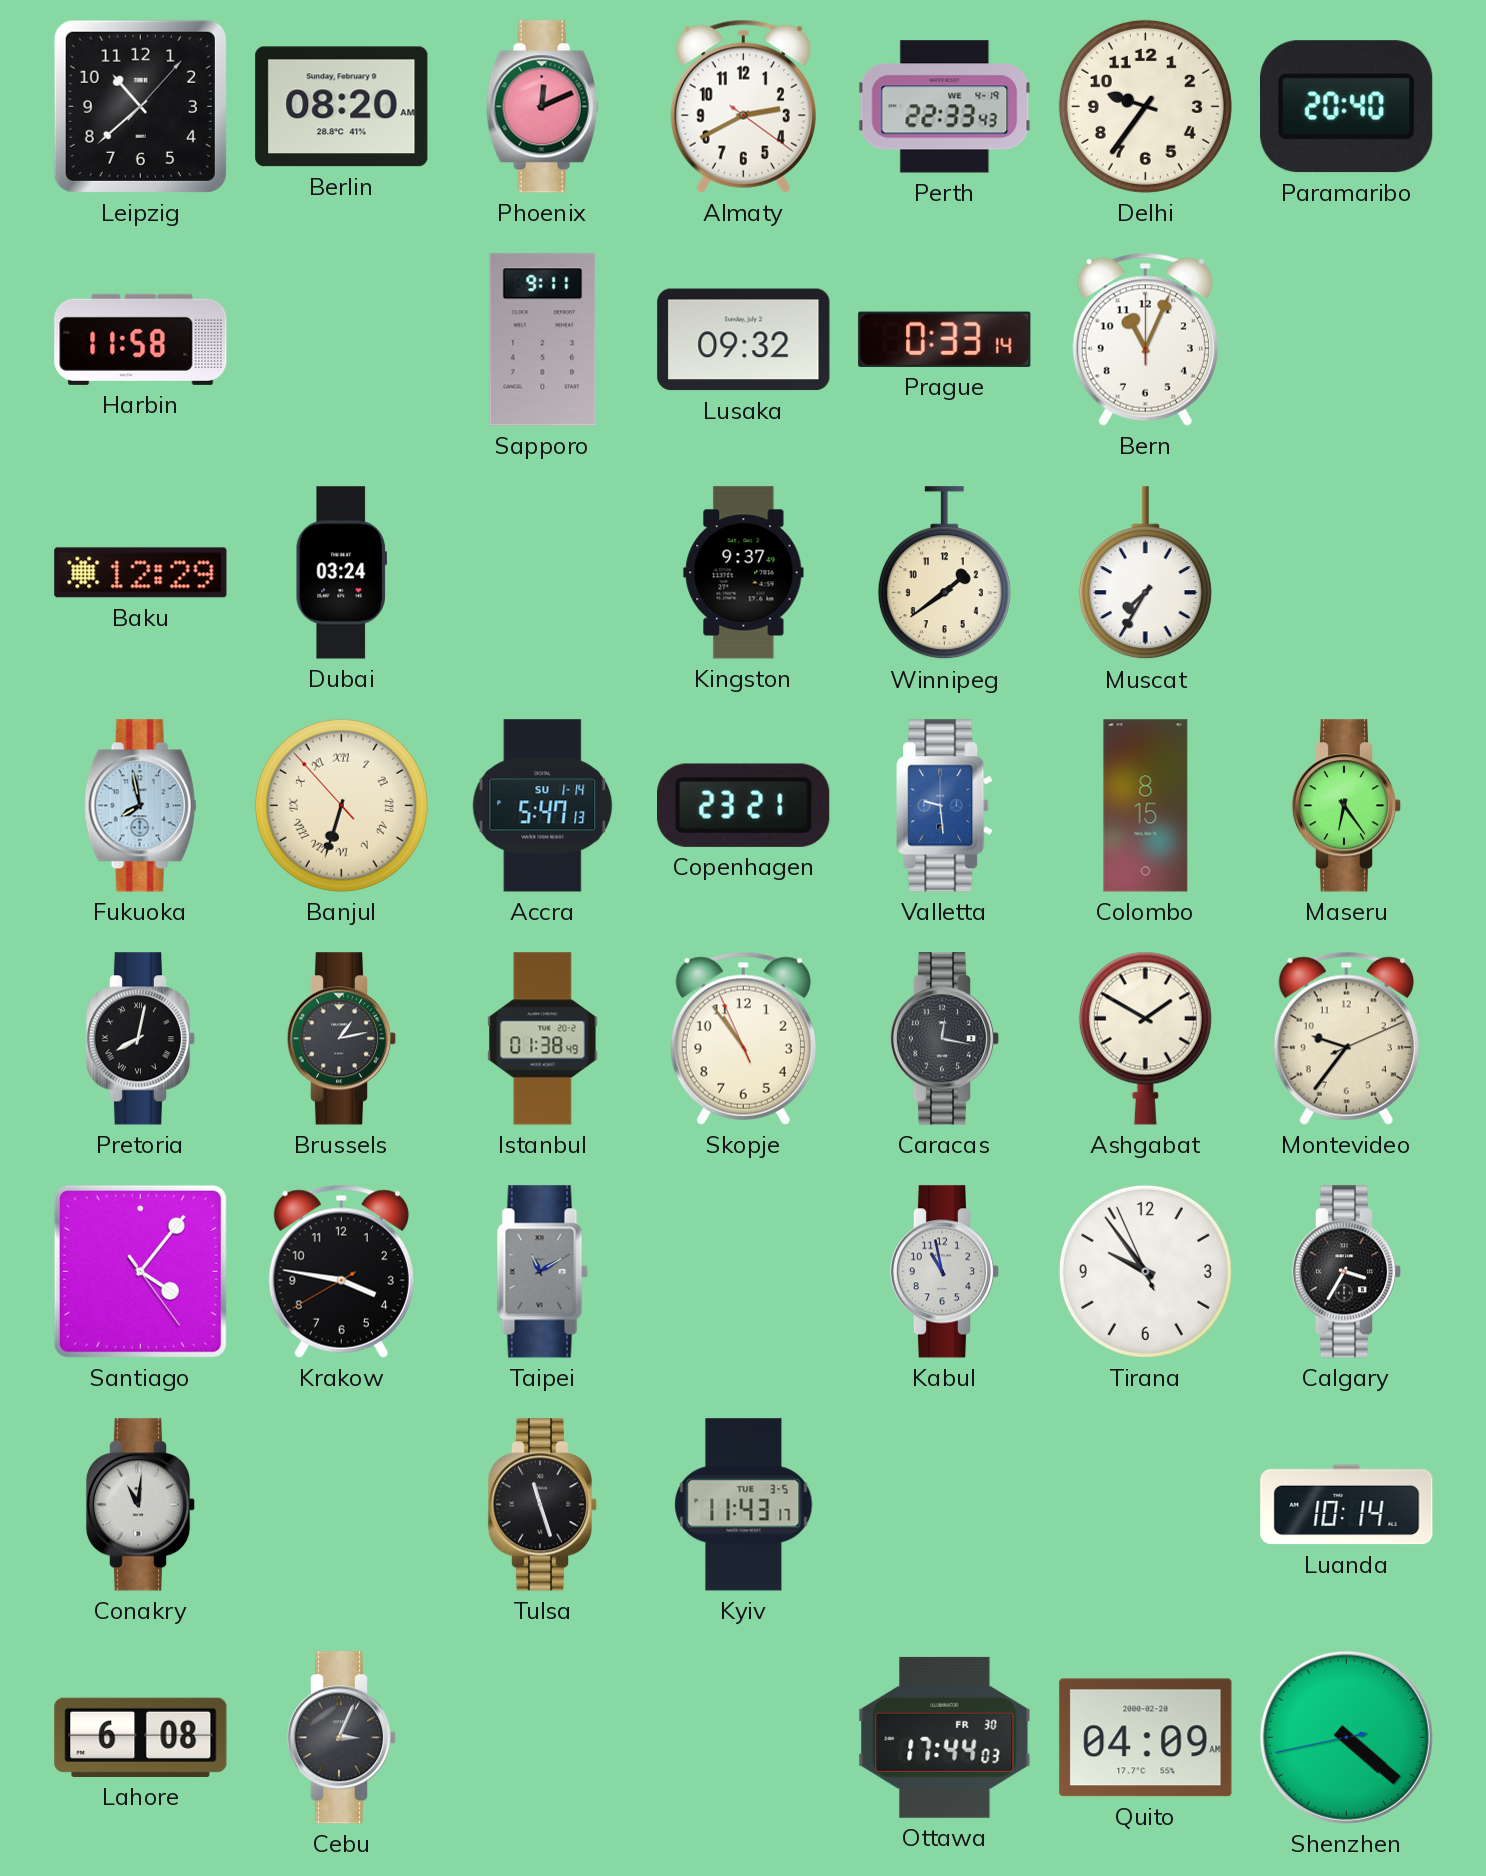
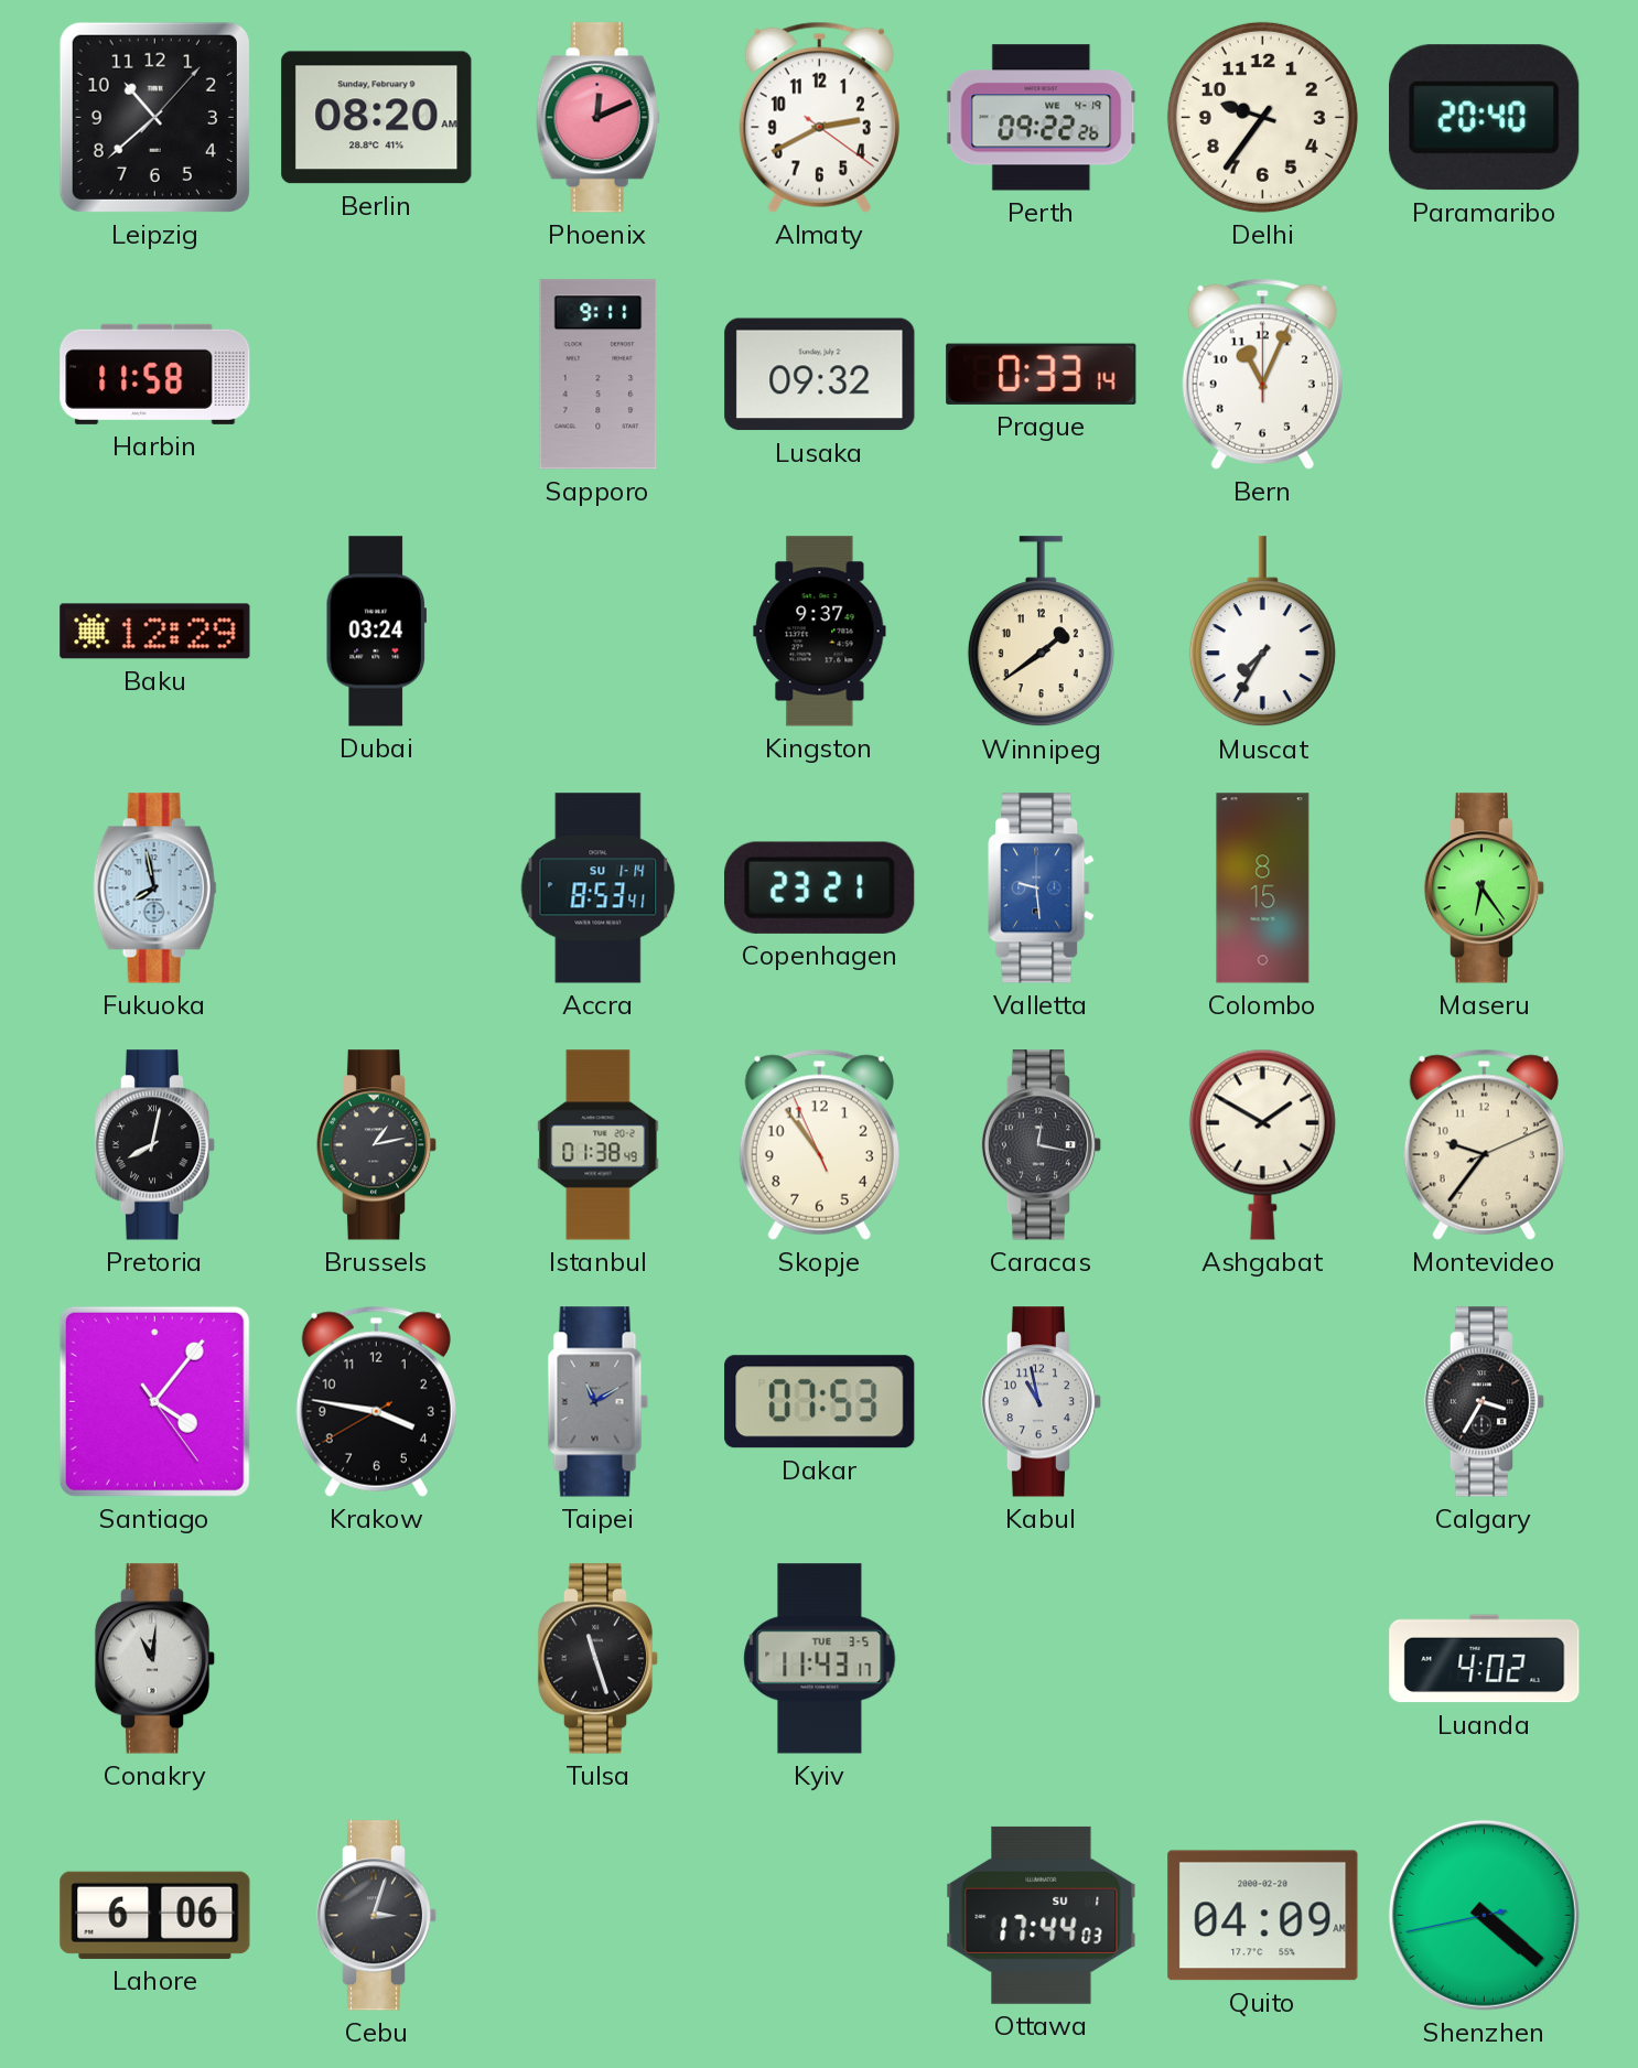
Perth: 22:33 -> 09:22 (1042, 118)
Banjul: 6:32 -> none (341, 805)
Accra: 5:47 -> 8:53 (599, 888)
Dakar: none -> 07:53 (820, 1402)
Tirana: 9:53 -> none (1145, 1271)
Luanda: 10:14 -> 4:02 (1485, 1659)
Lahore: 6:08 -> 6:06 (155, 1915)
Cebu: 3:04 -> 3:03 (377, 1916)
Ottawa date: FR 30 -> SU 1 (1042, 1915)
